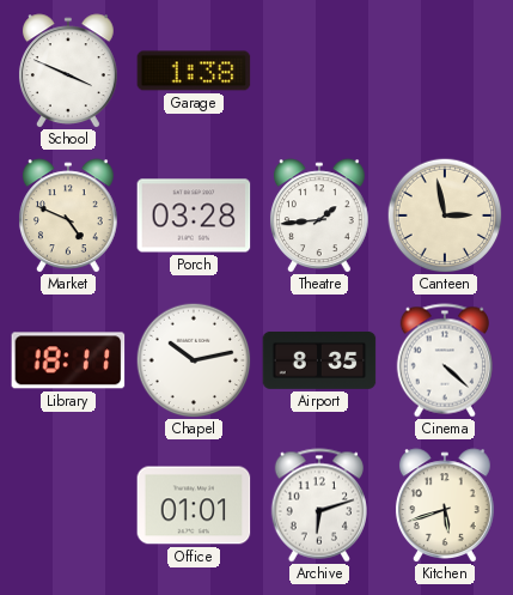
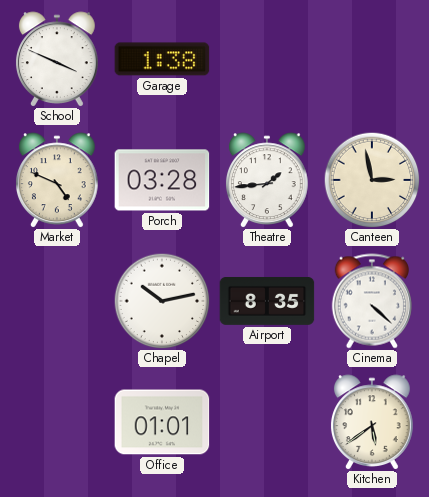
Library: 18:11 -> none (68, 360)
Archive: 6:12 -> none (318, 505)
Kitchen: 5:42 -> 5:39 (372, 422)
